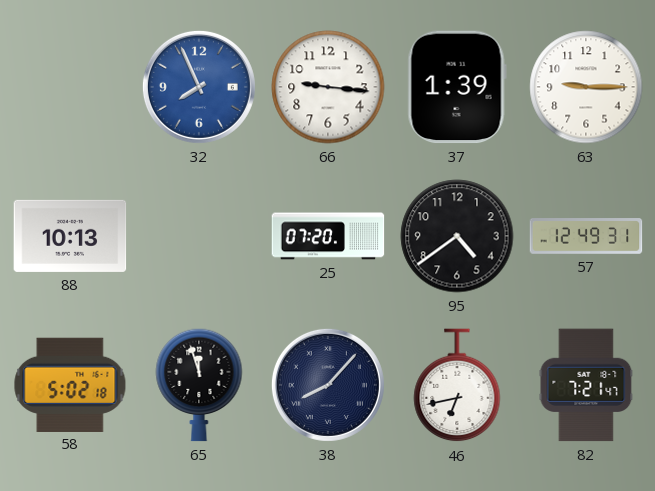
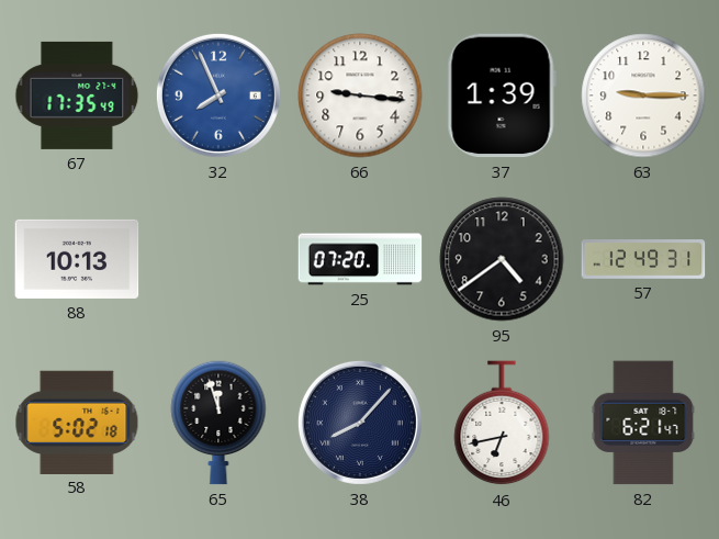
67: none -> 17:35 (77, 96)
82: 7:21 -> 6:21 (643, 423)
